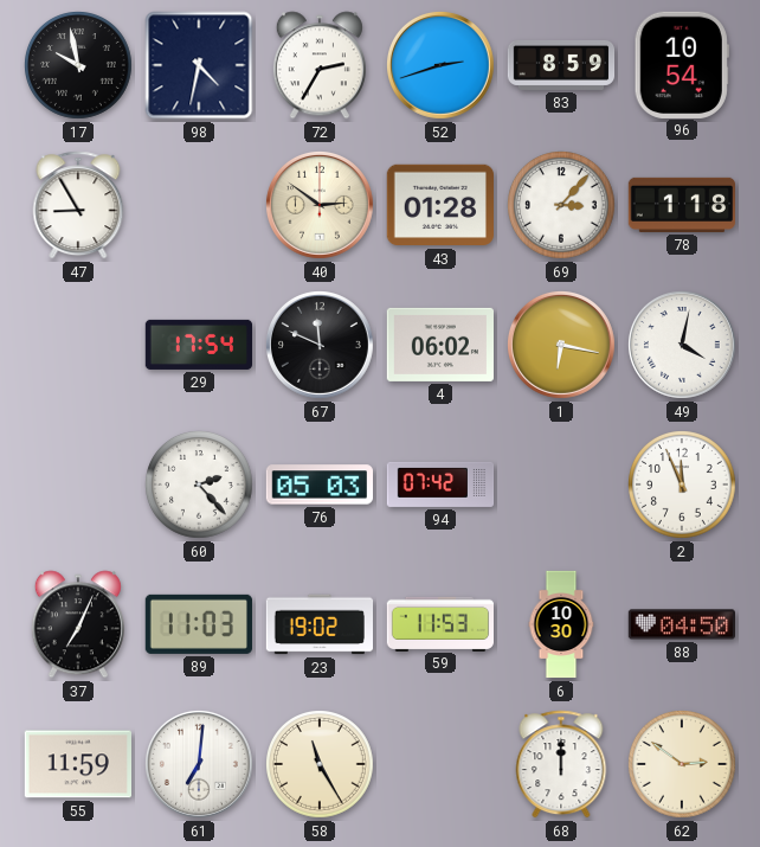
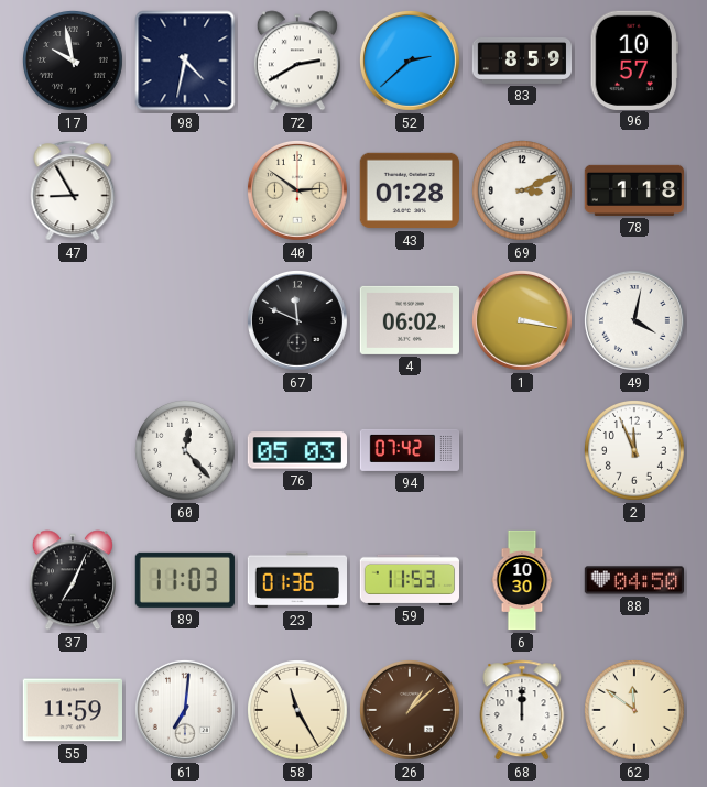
72: 2:35 -> 2:40 (297, 61)
52: 2:42 -> 2:38 (410, 61)
96: 10:54 -> 10:57 (634, 59)
69: 3:07 -> 3:11 (523, 192)
29: 17:54 -> none (199, 345)
1: 6:17 -> 3:17 (522, 320)
60: 2:23 -> 12:23 (186, 451)
23: 19:02 -> 01:36 (296, 580)
26: none -> 1:08 (410, 710)
62: 2:51 -> 11:51 (635, 711)
